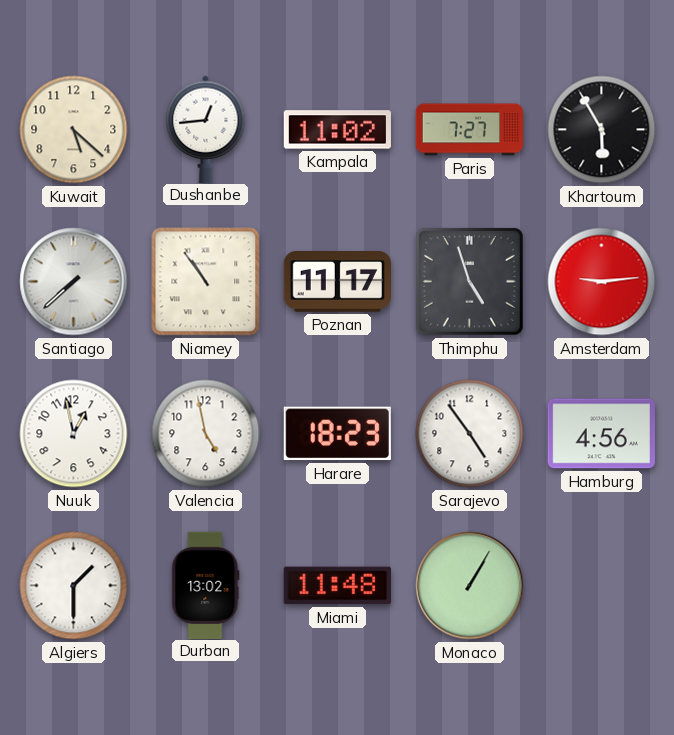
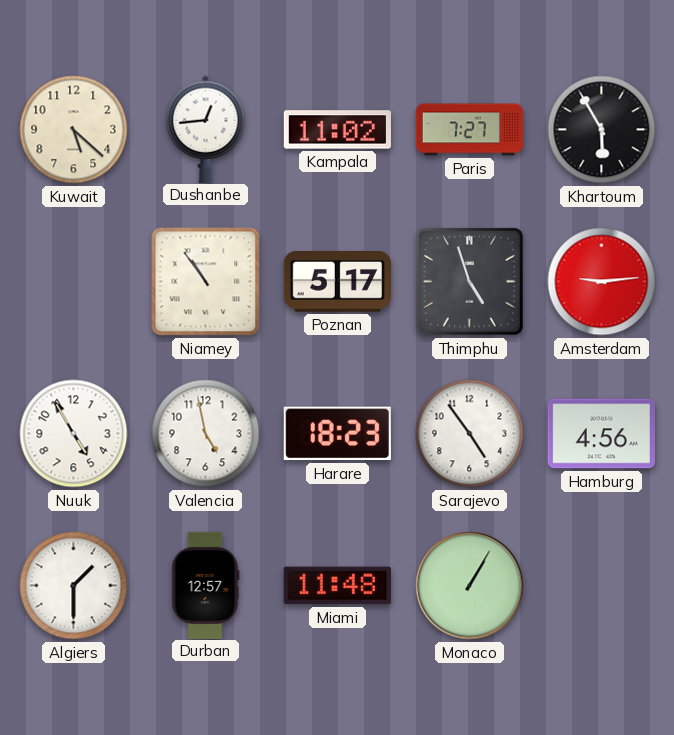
Santiago: 7:38 -> none (74, 282)
Poznan: 11:17 -> 5:17 (337, 282)
Nuuk: 12:58 -> 4:55 (74, 434)
Durban: 13:02 -> 12:57 (206, 585)
